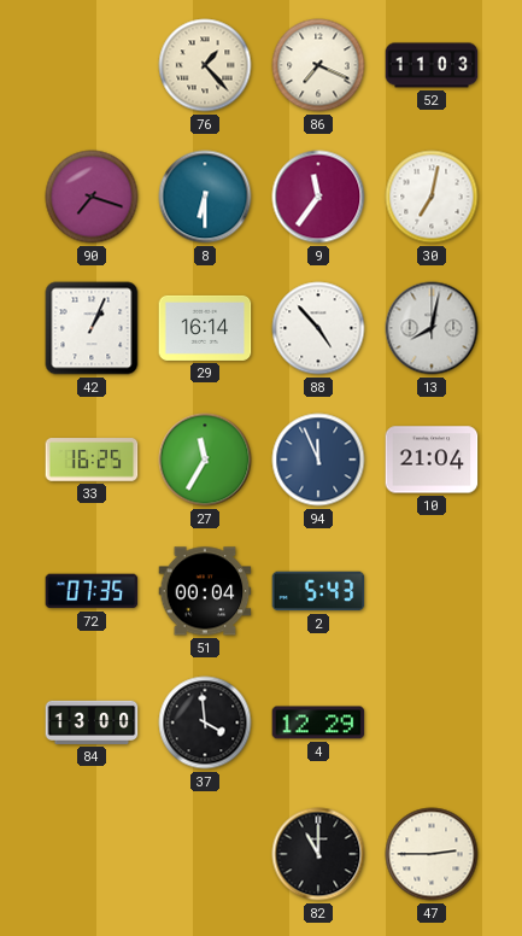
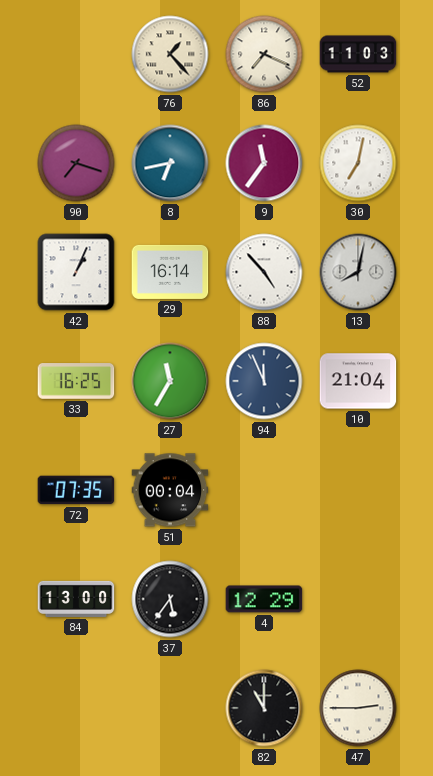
8: 6:30 -> 6:43 (170, 163)
2: 5:43 -> none (318, 591)
37: 3:59 -> 5:36 (170, 599)
